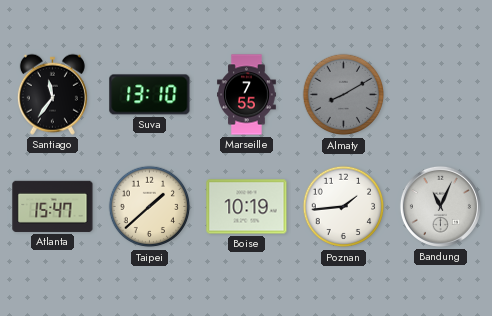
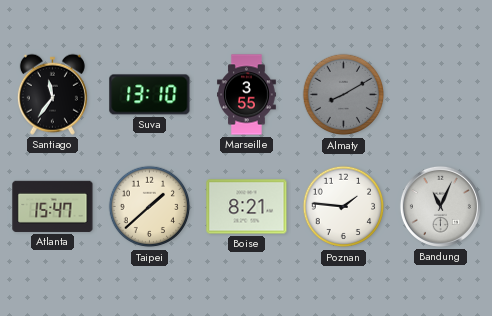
Marseille: 7:55 -> 3:55 (247, 95)
Boise: 10:19 -> 8:21 (247, 207)
Poznan: 1:44 -> 1:46 (344, 207)
